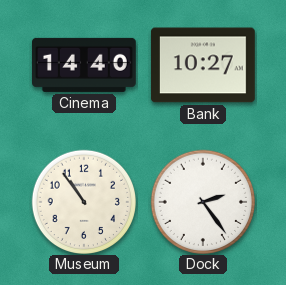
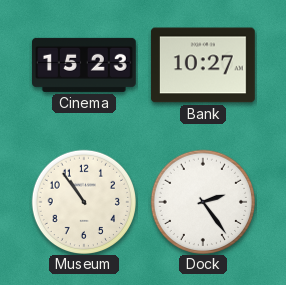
Cinema: 14:40 -> 15:23 (85, 65)
